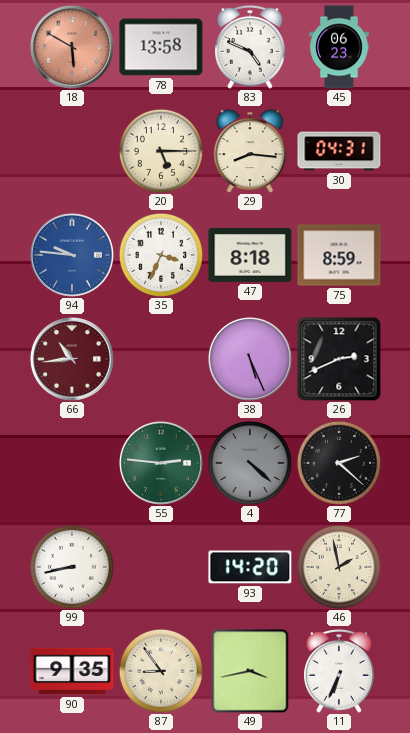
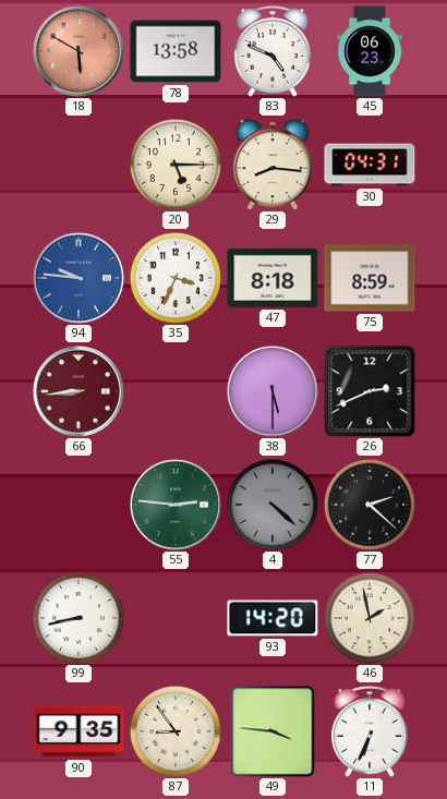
66: 10:44 -> 8:44 (78, 391)
38: 5:26 -> 5:30 (273, 391)
49: 3:43 -> 3:46 (273, 731)
